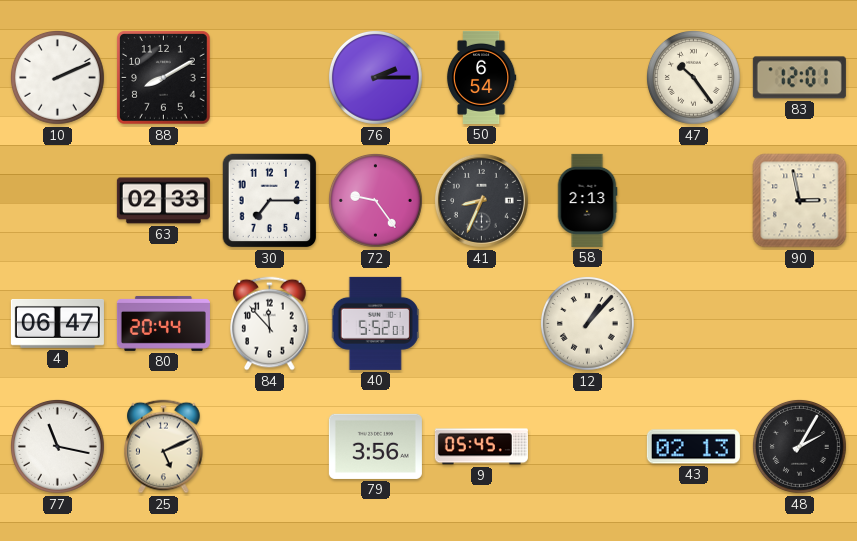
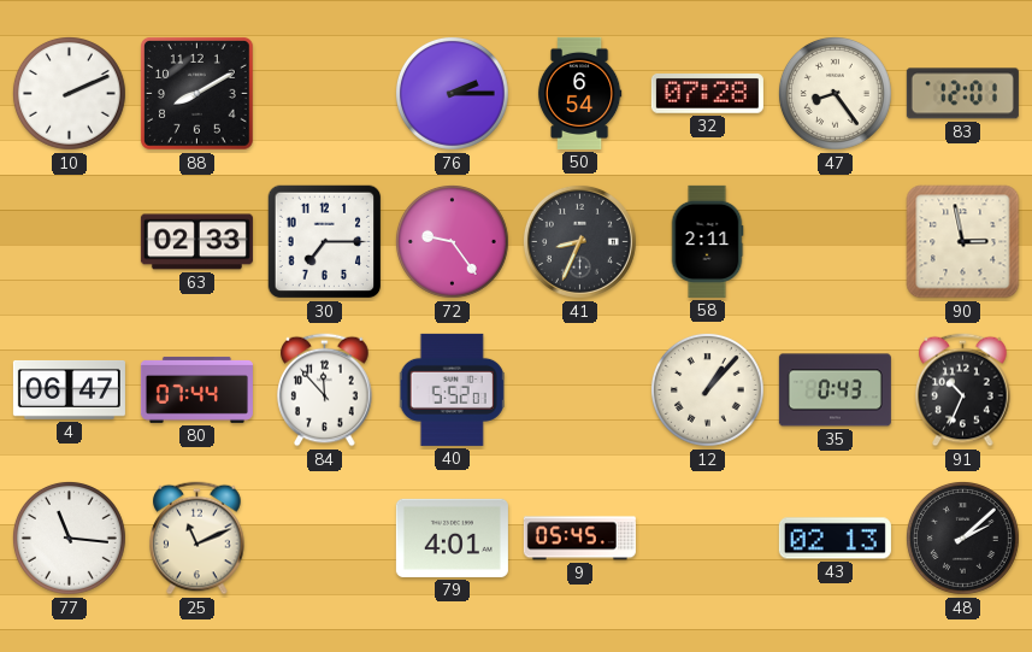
32: none -> 07:28 (707, 94)
47: 10:24 -> 8:24 (836, 94)
58: 2:13 -> 2:11 (707, 241)
80: 20:44 -> 07:44 (196, 389)
35: none -> 0:43 (835, 390)
91: none -> 10:34 (963, 390)
77: 11:17 -> 11:16 (70, 539)
25: 5:11 -> 11:11 (197, 539)
79: 3:56 -> 4:01 (452, 538)
48: 2:05 -> 2:08 (963, 539)
